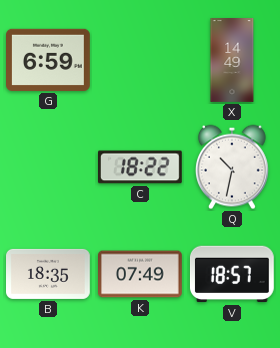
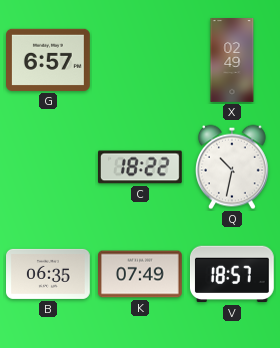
G: 6:59 -> 6:57 (49, 60)
X: 14:49 -> 02:49 (232, 60)
B: 18:35 -> 06:35 (49, 274)
